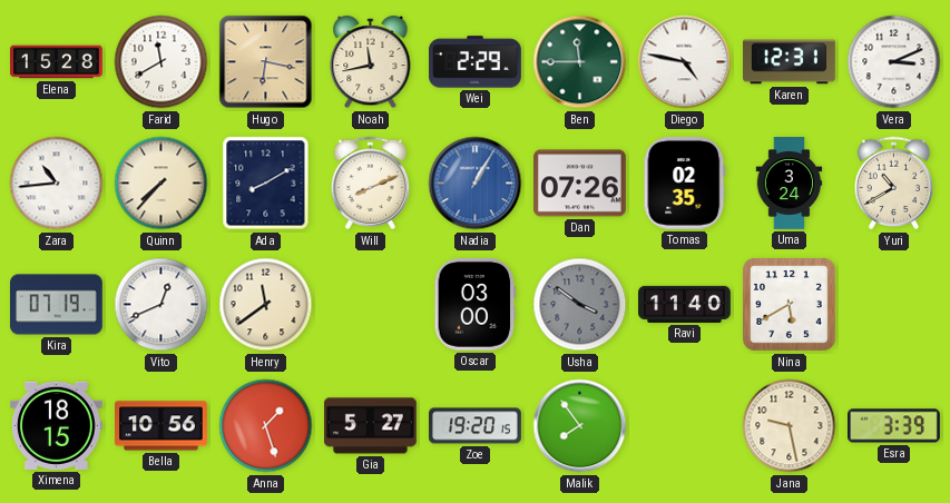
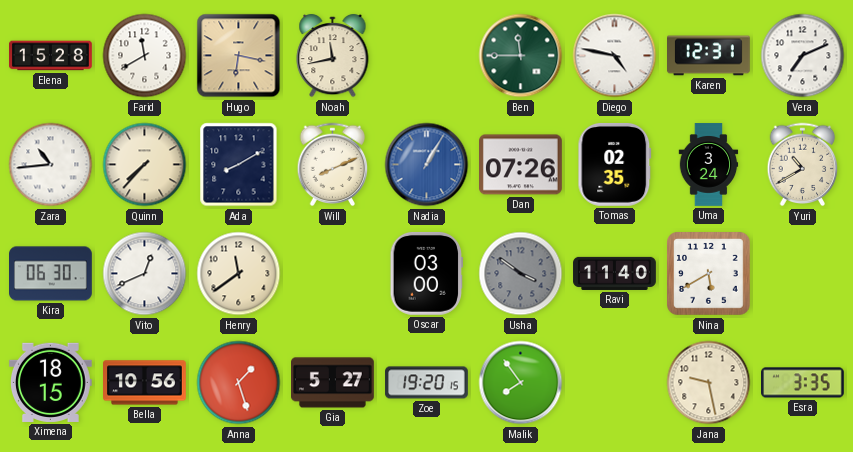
Wei: 2:29 -> none (476, 62)
Vera: 3:11 -> 7:11 (803, 56)
Kira: 07:19 -> 06:30 (51, 274)
Esra: 3:39 -> 3:35 (803, 383)
